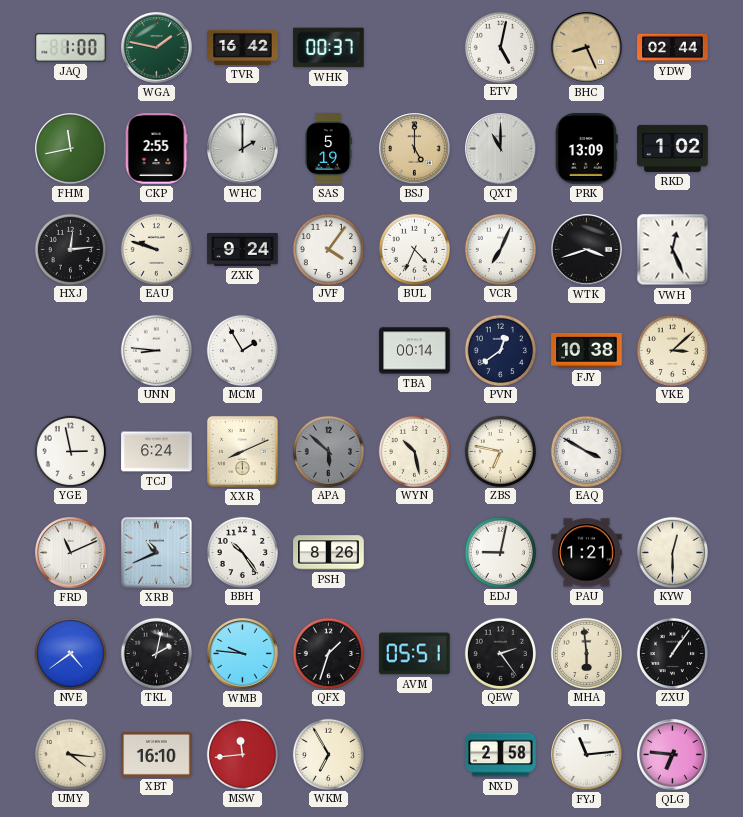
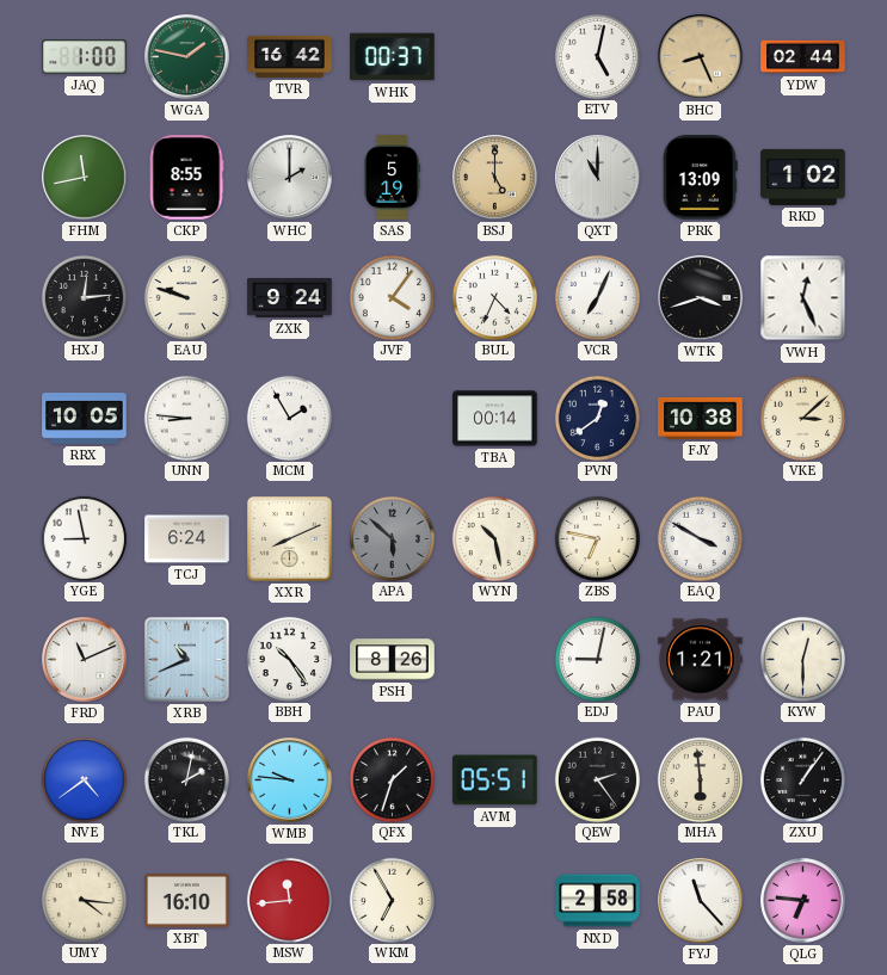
CKP: 2:55 -> 8:55 (186, 178)
RRX: none -> 10:05 (85, 419)
YGE: 2:58 -> 8:58 (84, 538)
FYJ: 11:14 -> 11:23 (701, 901)
